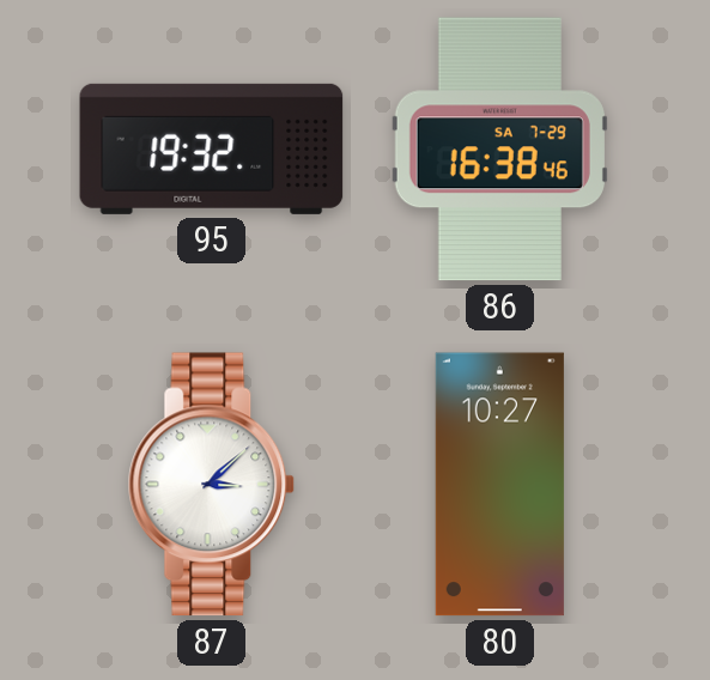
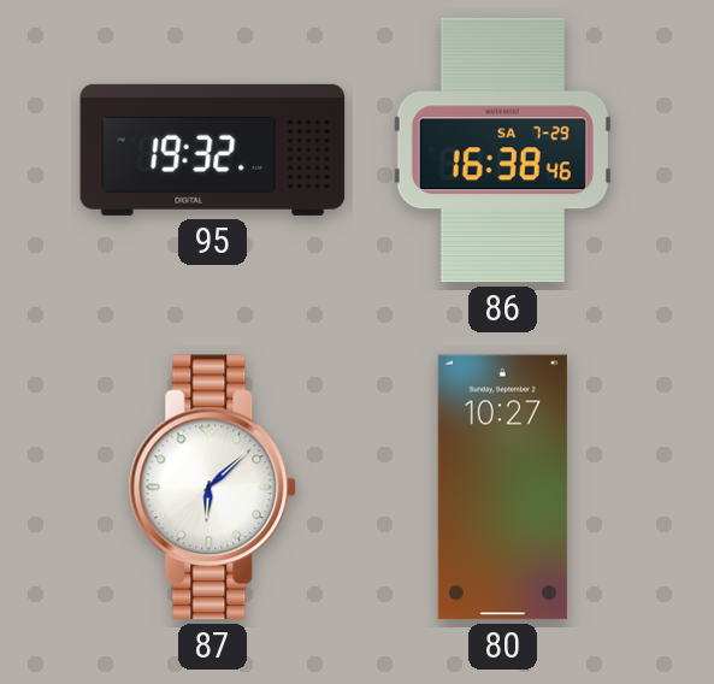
87: 3:08 -> 6:08 (213, 488)
